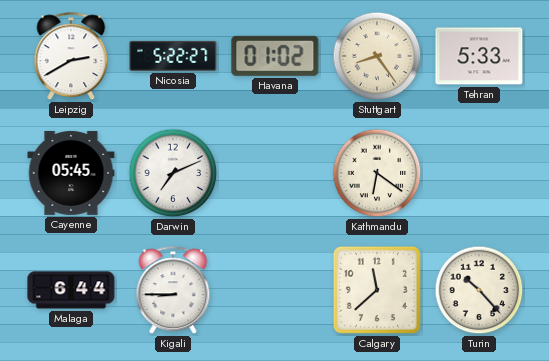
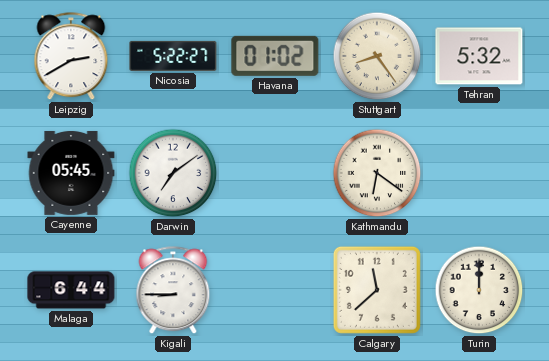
Tehran: 5:33 -> 5:32 (479, 56)
Darwin: 7:11 -> 7:09 (173, 173)
Turin: 10:23 -> 12:00 (479, 290)
